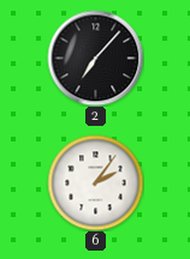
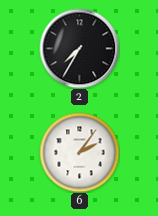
2: 7:07 -> 7:35 (79, 48)
